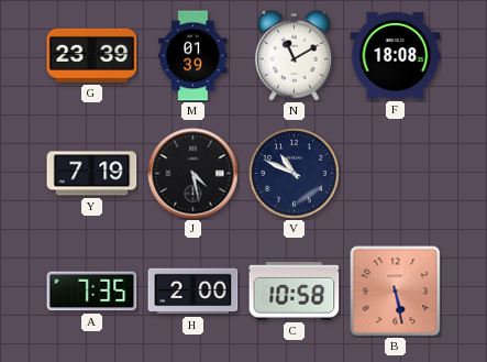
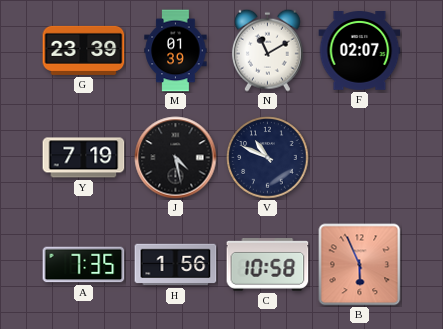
F: 18:08 -> 02:07 (360, 51)
H: 2:00 -> 1:56 (176, 265)
B: 5:28 -> 5:56 (360, 265)
